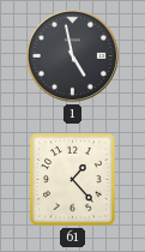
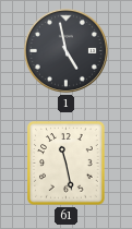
61: 1:23 -> 11:28 (67, 164)
